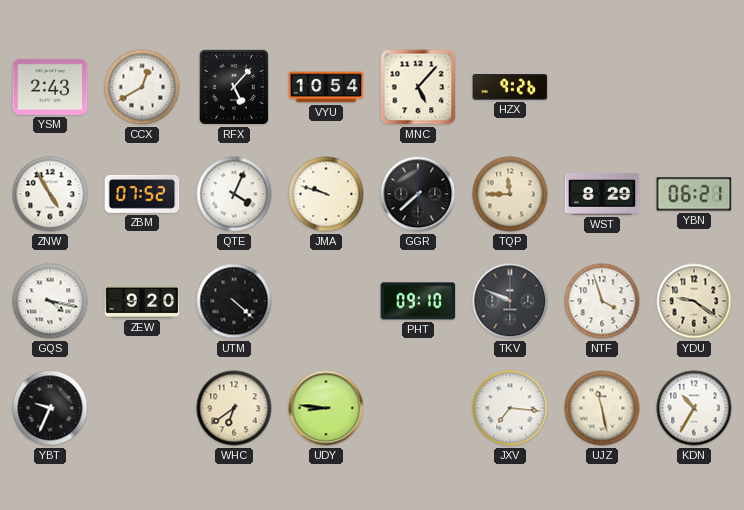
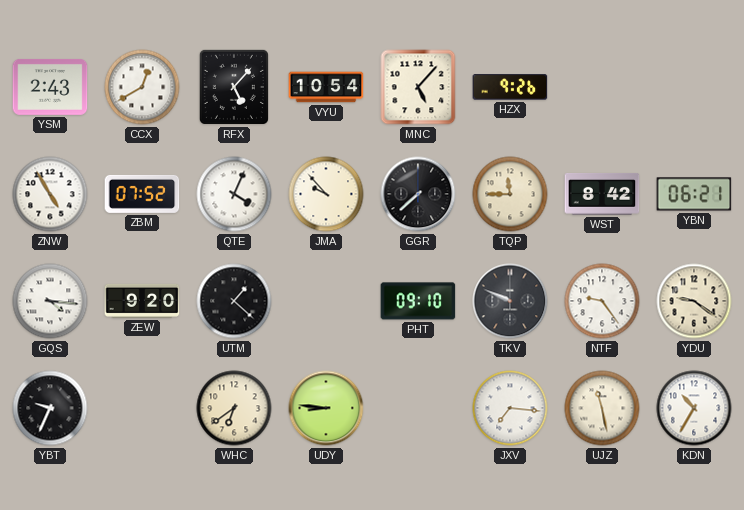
JMA: 9:48 -> 9:53 (326, 194)
WST: 8:29 -> 8:42 (602, 195)
GQS: 4:17 -> 4:16 (50, 301)
UTM: 4:22 -> 1:22 (234, 301)
NTF: 3:57 -> 9:24 (602, 301)
